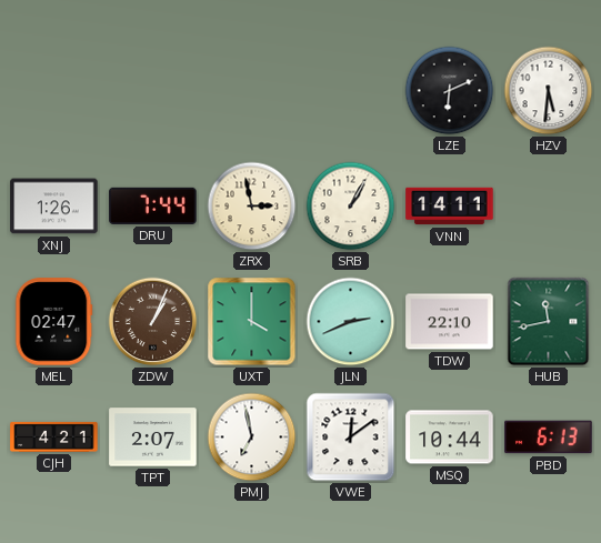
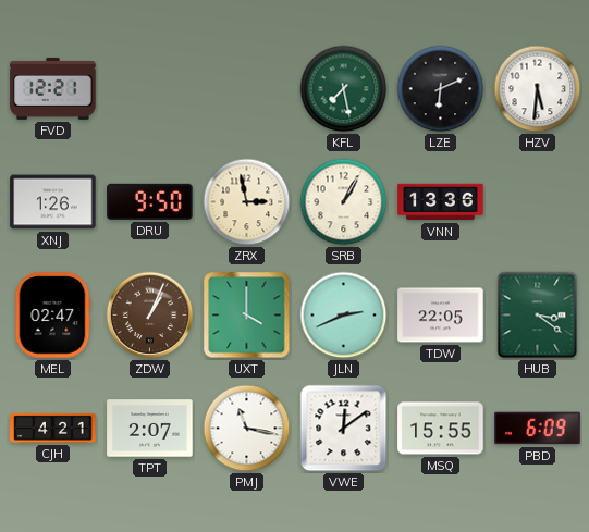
FVD: none -> 12:21 (53, 88)
KFL: none -> 7:28 (344, 89)
DRU: 7:44 -> 9:50 (150, 201)
VNN: 14:11 -> 13:36 (441, 202)
TDW: 22:10 -> 22:05 (441, 316)
HUB: 11:43 -> 3:21 (538, 316)
PMJ: 6:58 -> 11:17 (247, 429)
MSQ: 10:44 -> 15:55 (441, 429)
PBD: 6:13 -> 6:09 (538, 429)
